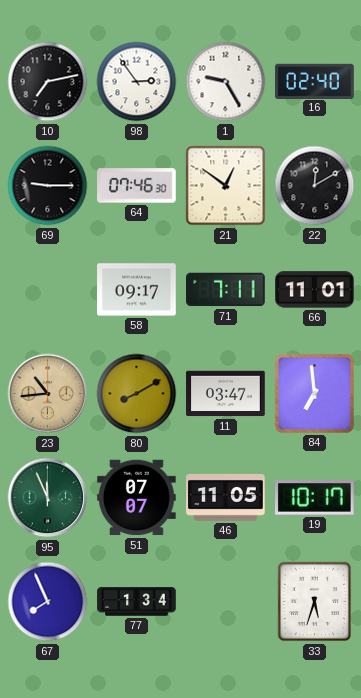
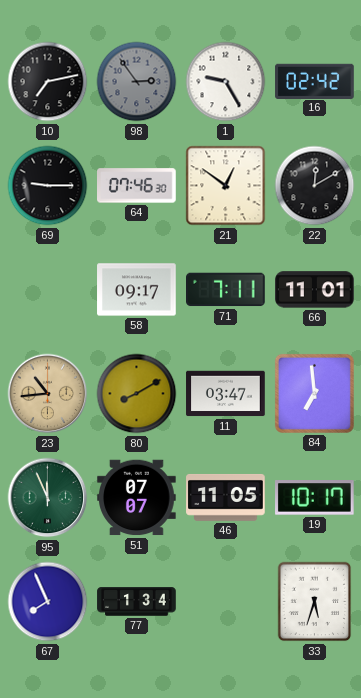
98 dial: white -> grey (137, 82)
16: 02:40 -> 02:42 (315, 81)
